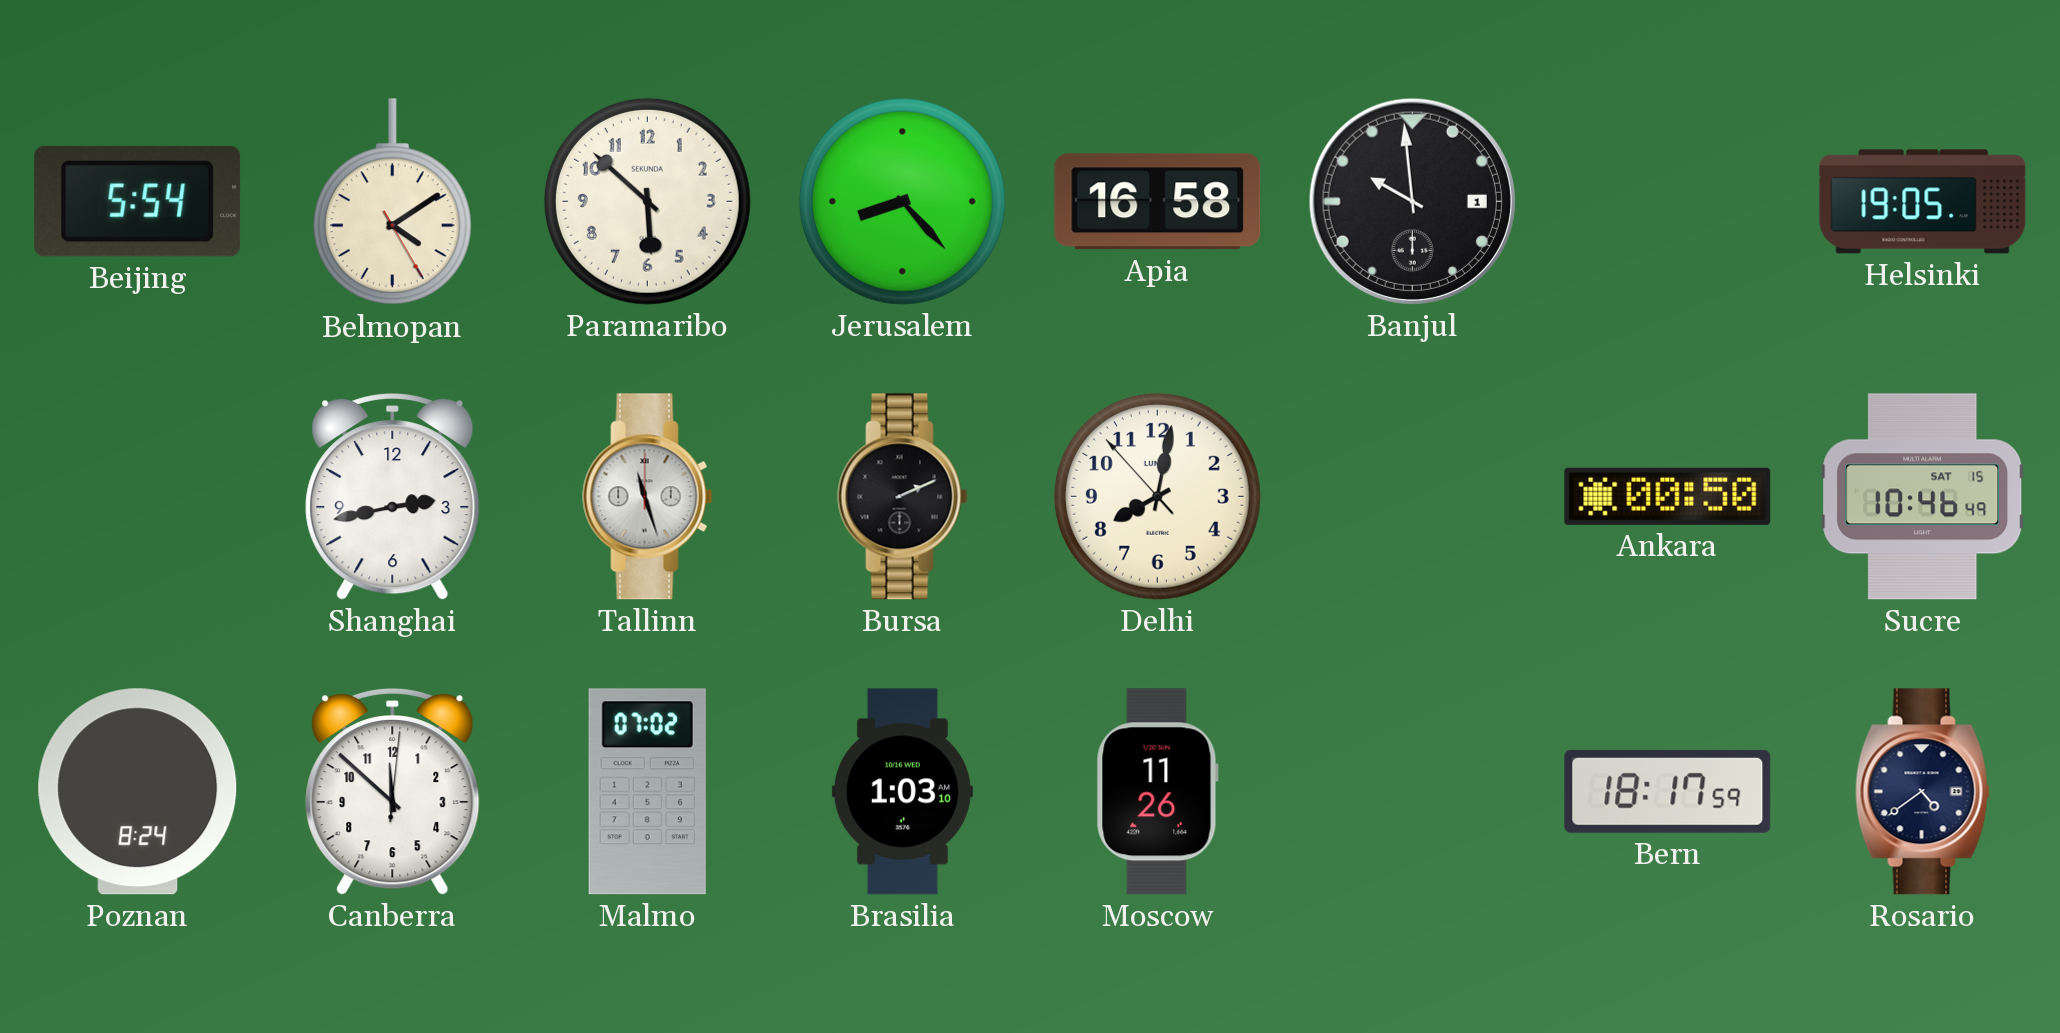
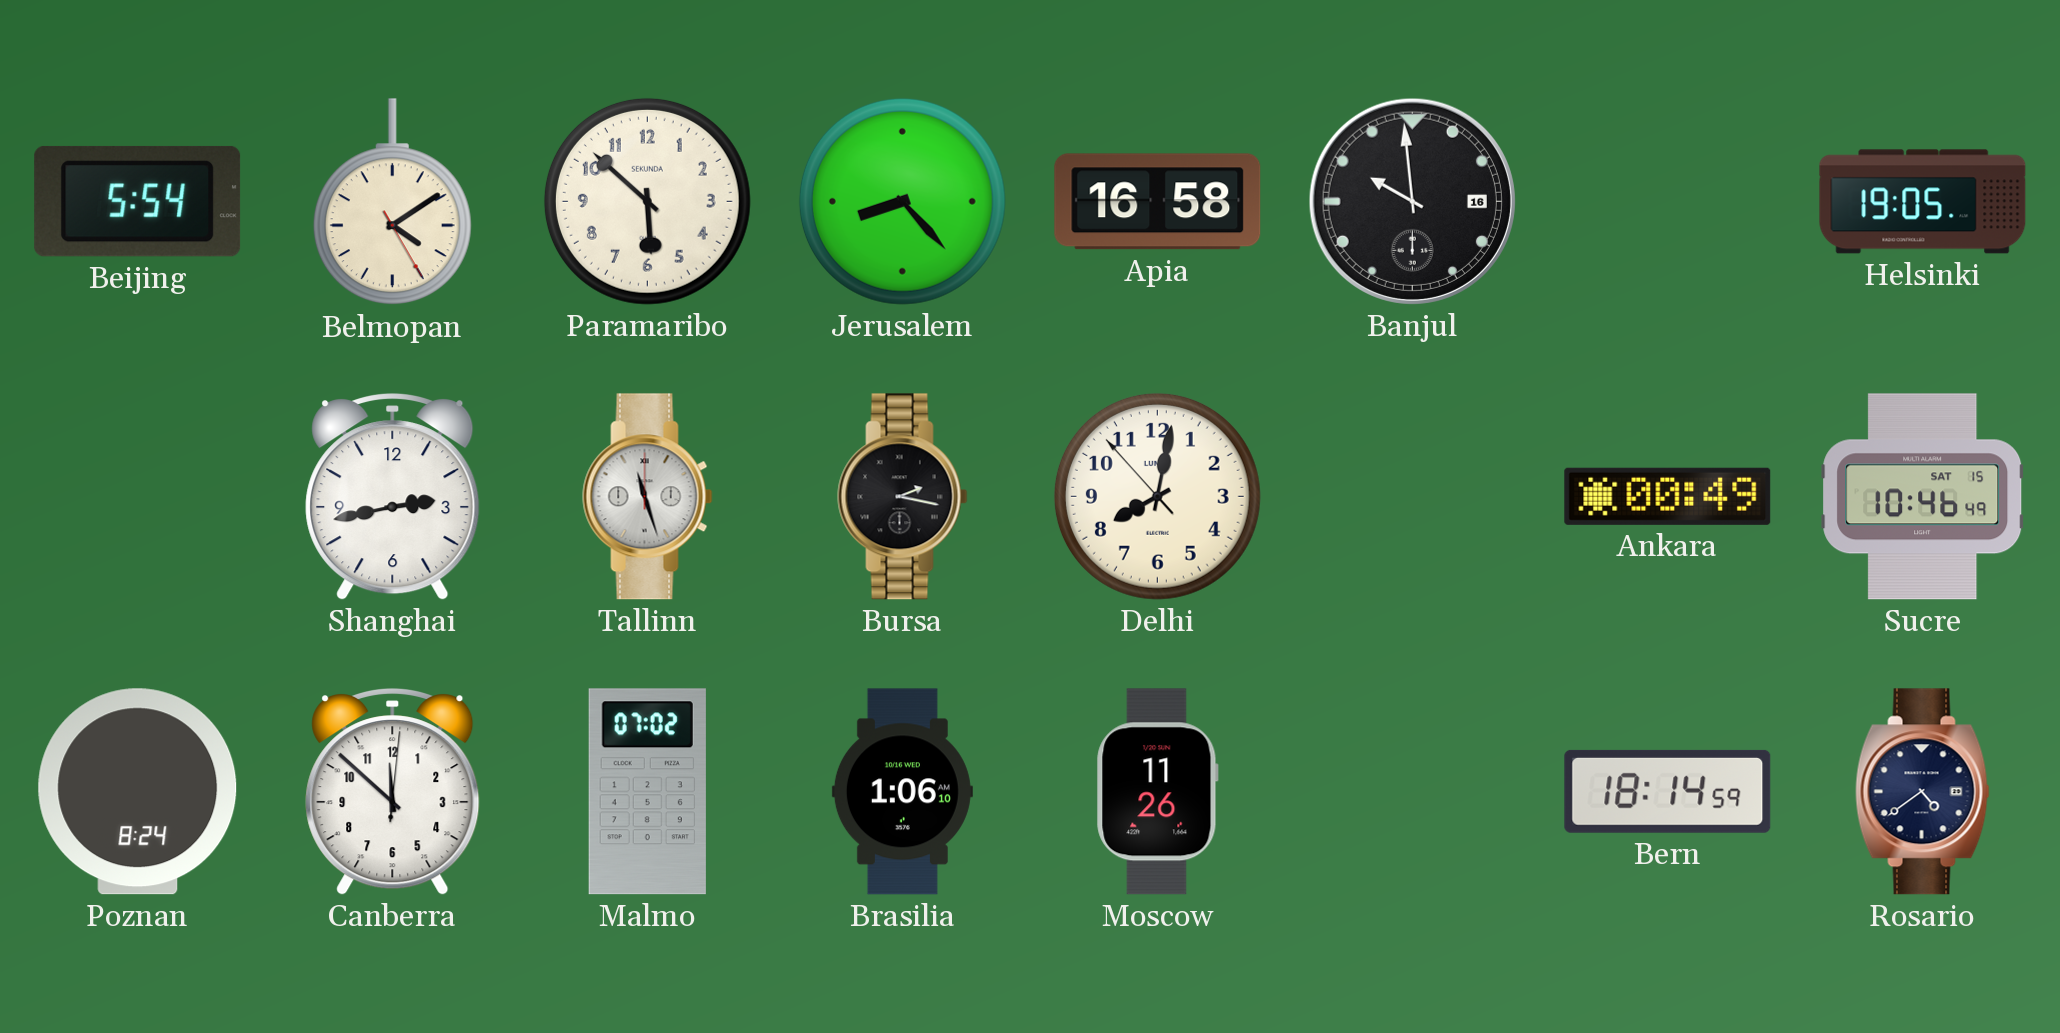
Banjul date: 1 -> 16 (1412, 201)
Bursa: 2:11 -> 2:17 (903, 497)
Ankara: 00:50 -> 00:49 (1668, 496)
Brasilia: 1:03 -> 1:06 (902, 792)
Bern: 18:17 -> 18:14 (1668, 791)
